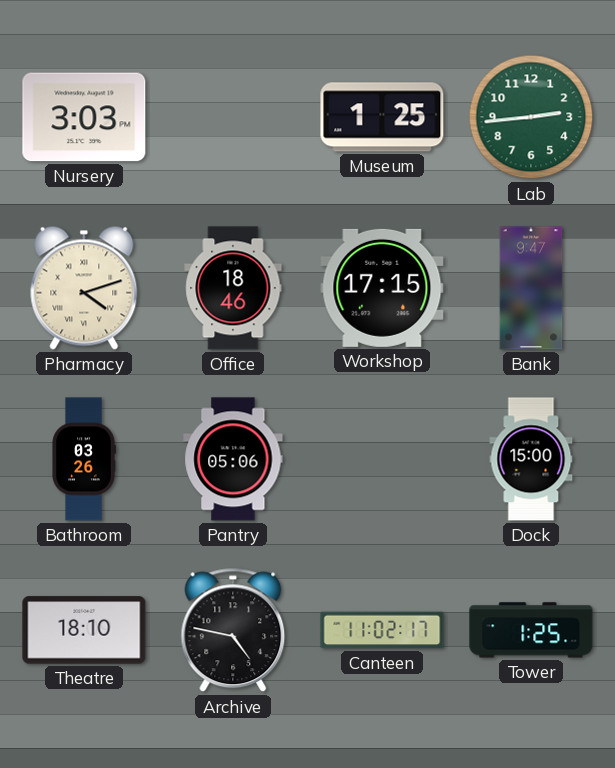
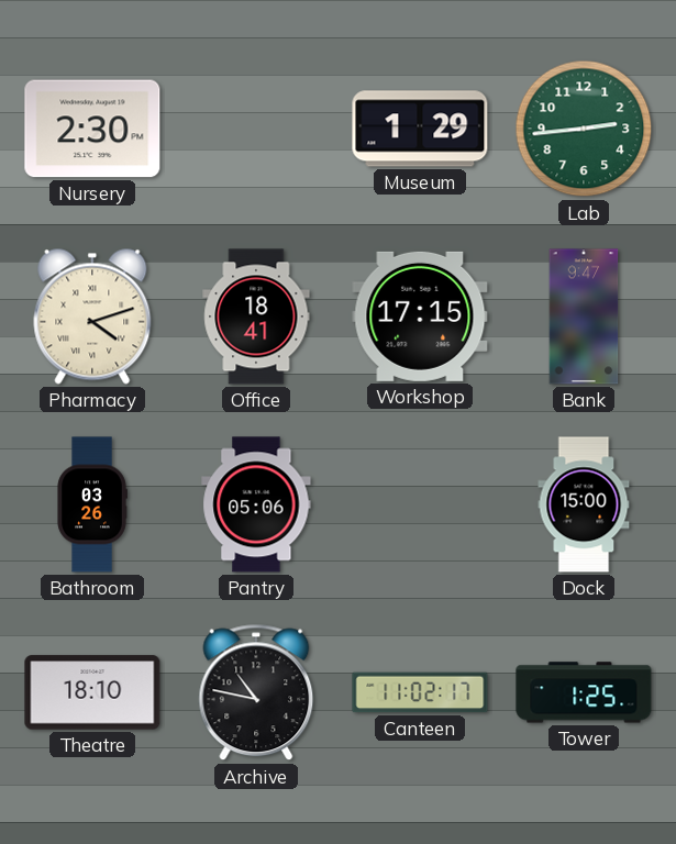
Nursery: 3:03 -> 2:30 (92, 129)
Museum: 1:25 -> 1:29 (420, 129)
Office: 18:46 -> 18:41 (256, 316)
Archive: 4:47 -> 10:47 (256, 692)
